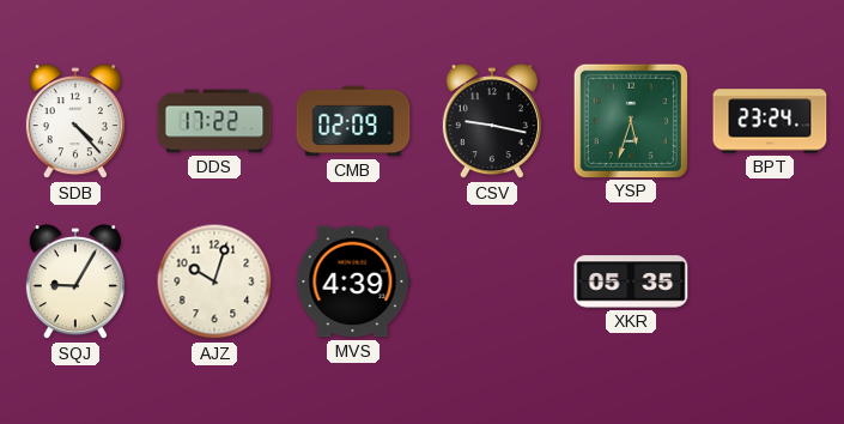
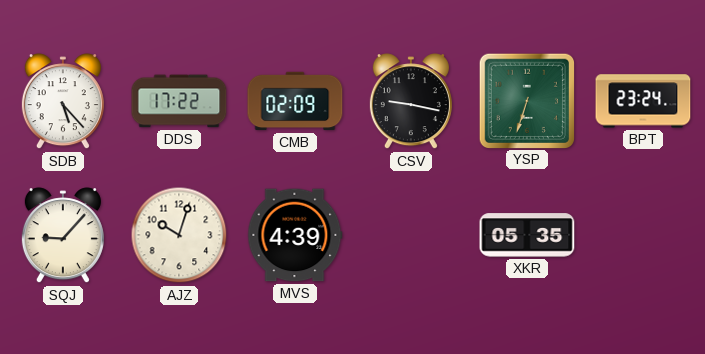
SDB: 4:23 -> 5:23 (63, 102)
YSP: 5:33 -> 6:33 (526, 100)
SQJ: 9:05 -> 9:07 (63, 236)
